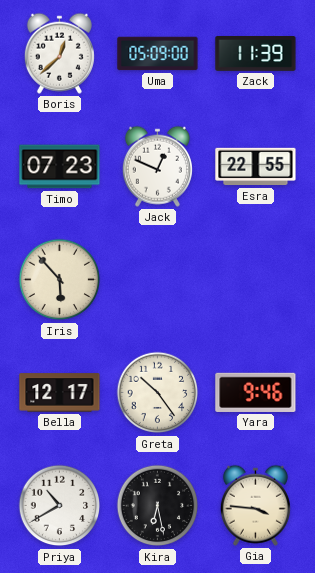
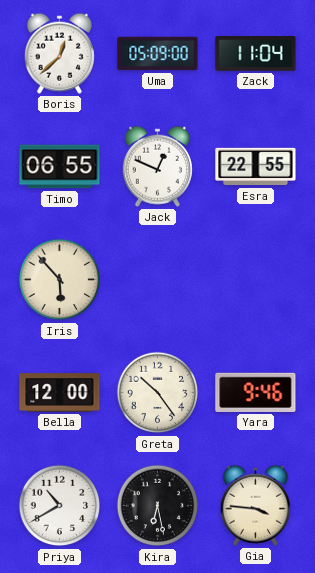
Zack: 11:39 -> 11:04 (256, 54)
Timo: 07:23 -> 06:55 (60, 167)
Bella: 12:17 -> 12:00 (60, 393)
